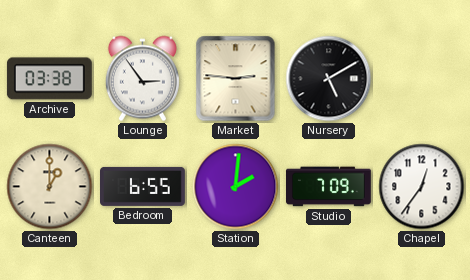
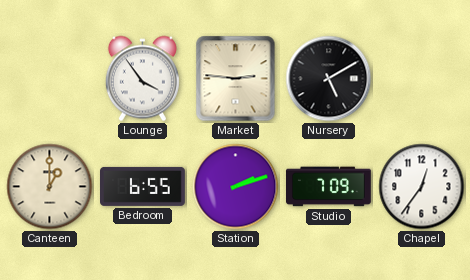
Archive: 03:38 -> none (49, 79)
Lounge: 2:54 -> 3:54 (142, 79)
Station: 2:01 -> 2:12 (236, 187)
